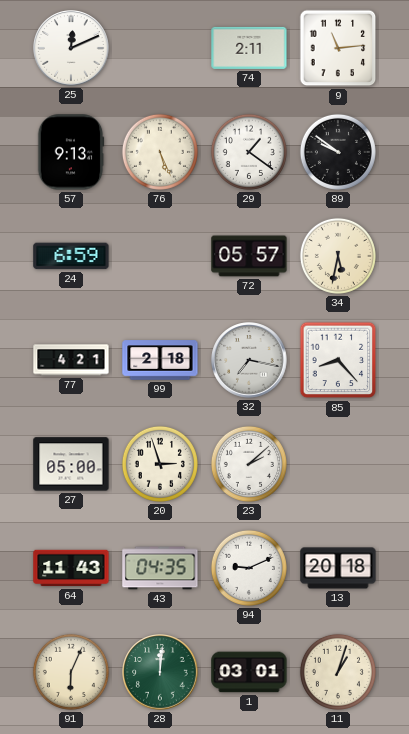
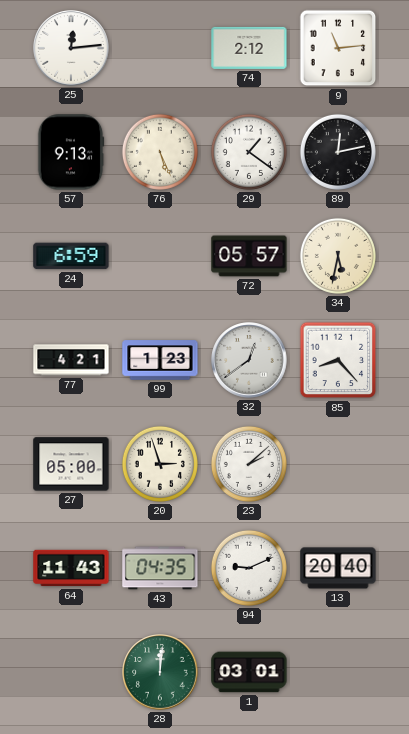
25: 12:11 -> 12:14 (71, 48)
74: 2:11 -> 2:12 (249, 48)
89: 9:51 -> 12:13 (338, 152)
99: 2:18 -> 1:23 (160, 360)
32: 7:17 -> 12:39 (249, 360)
13: 20:18 -> 20:40 (338, 568)
91: 6:04 -> none (71, 672)
11: 1:03 -> none (338, 672)
